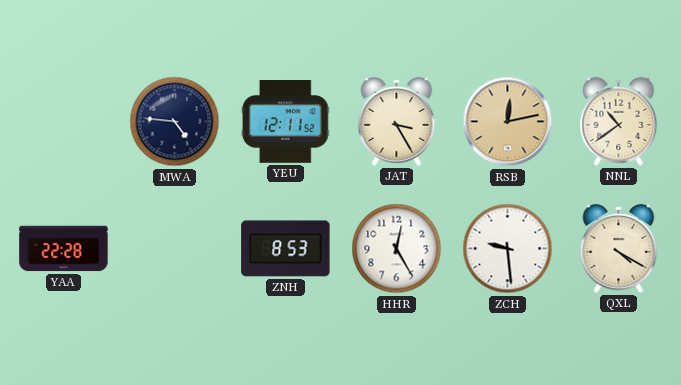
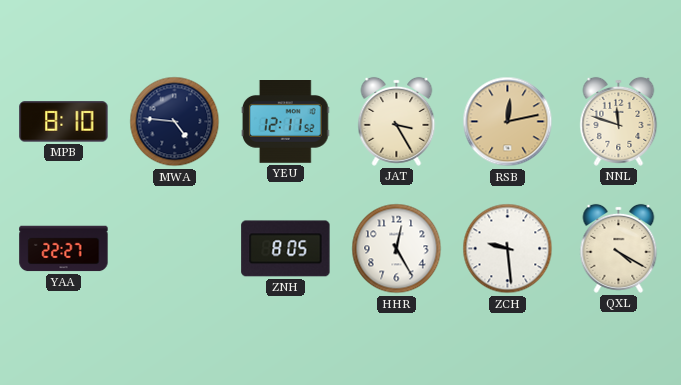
MPB: none -> 8:10 (64, 122)
NNL: 10:39 -> 11:48 (619, 121)
YAA: 22:28 -> 22:27 (64, 249)
ZNH: 8:53 -> 8:05 (286, 249)
